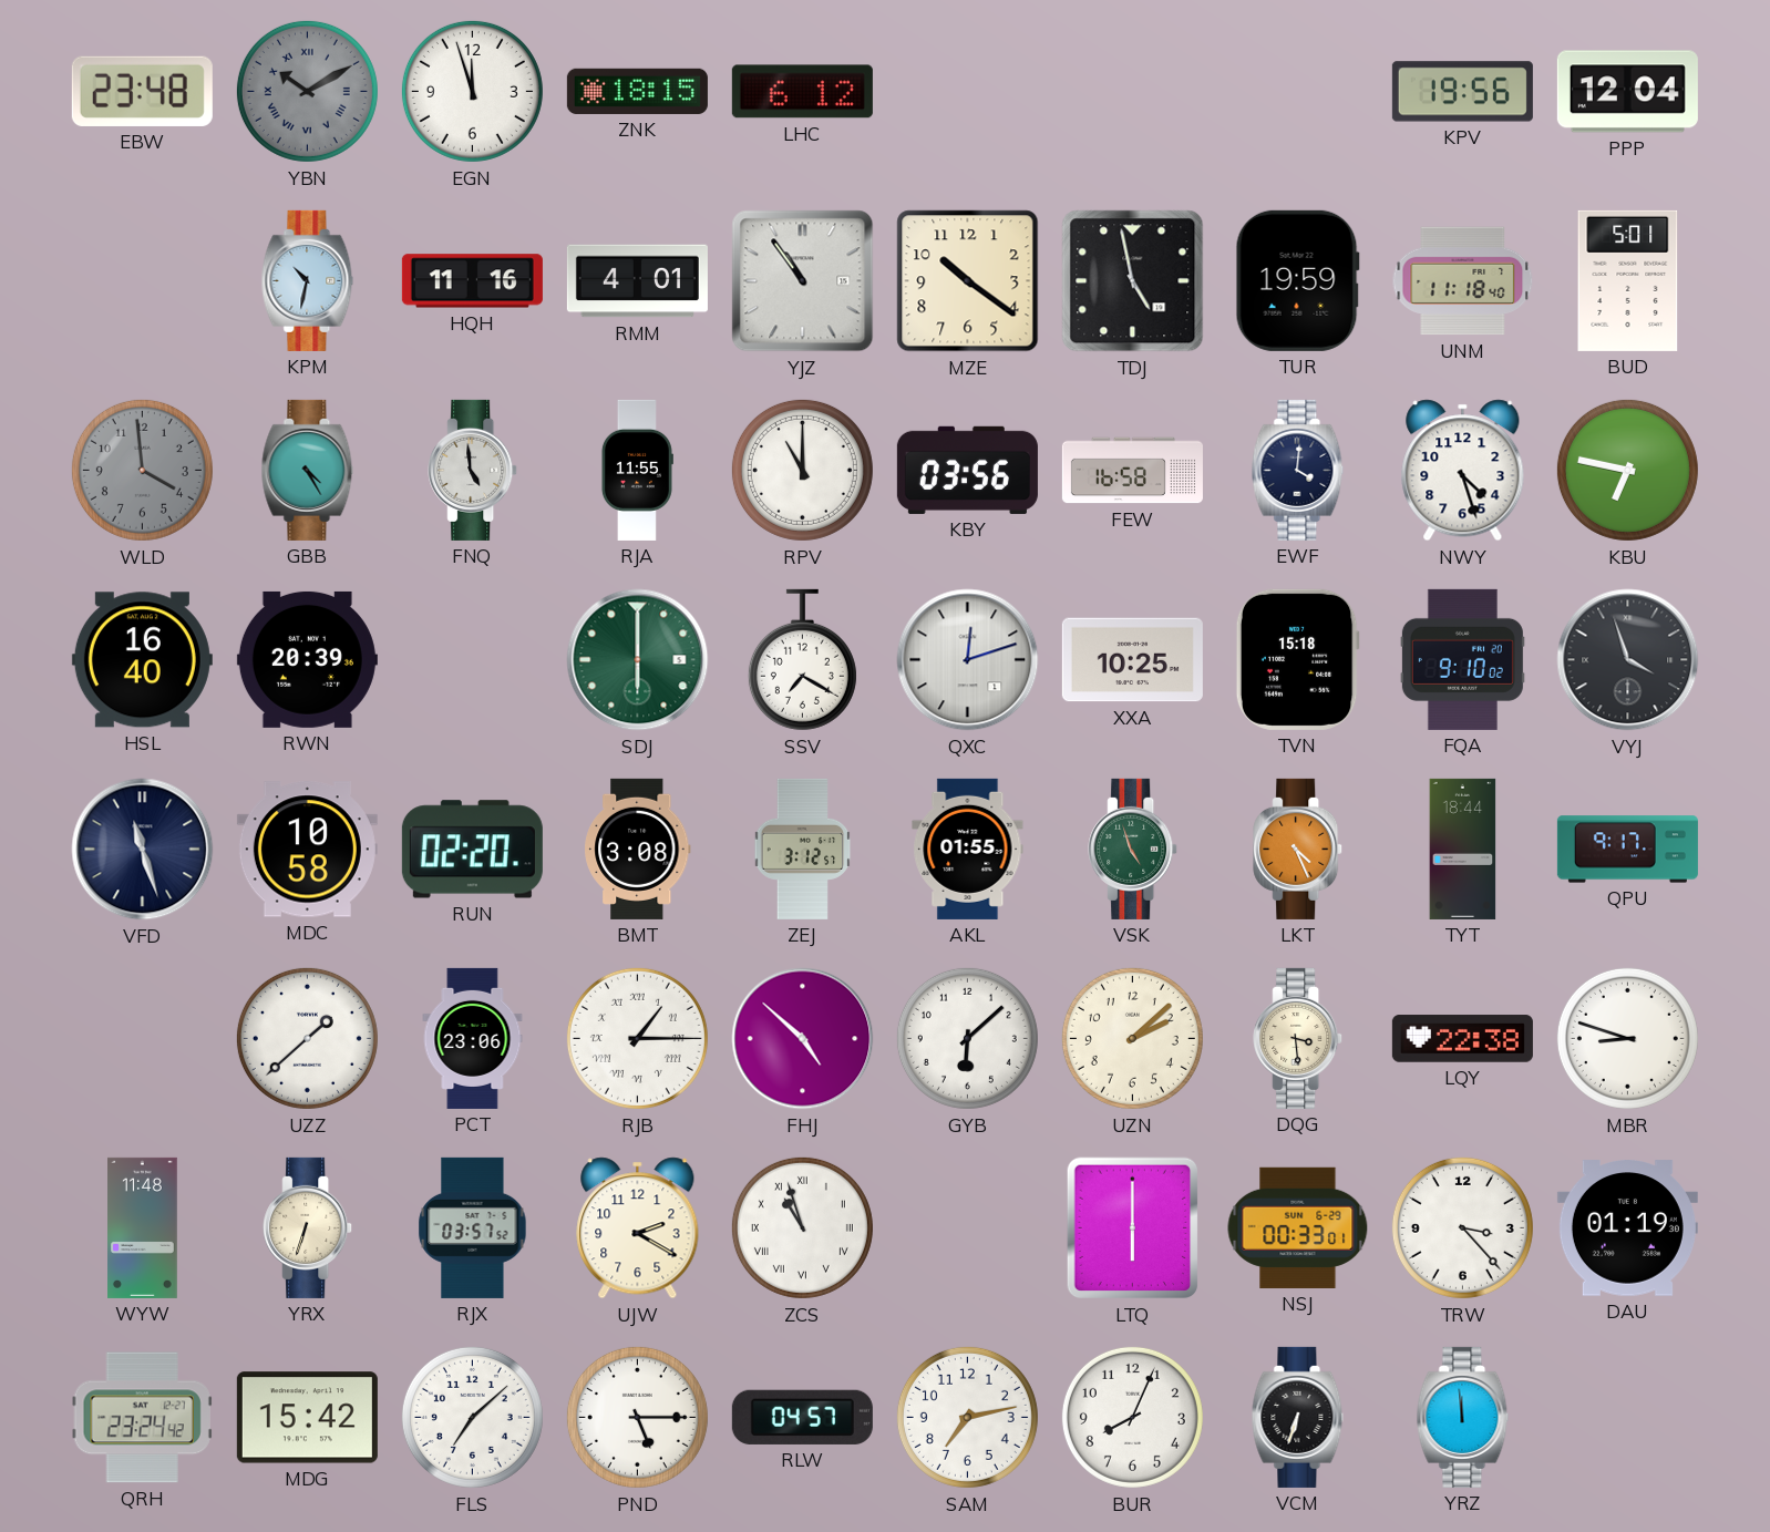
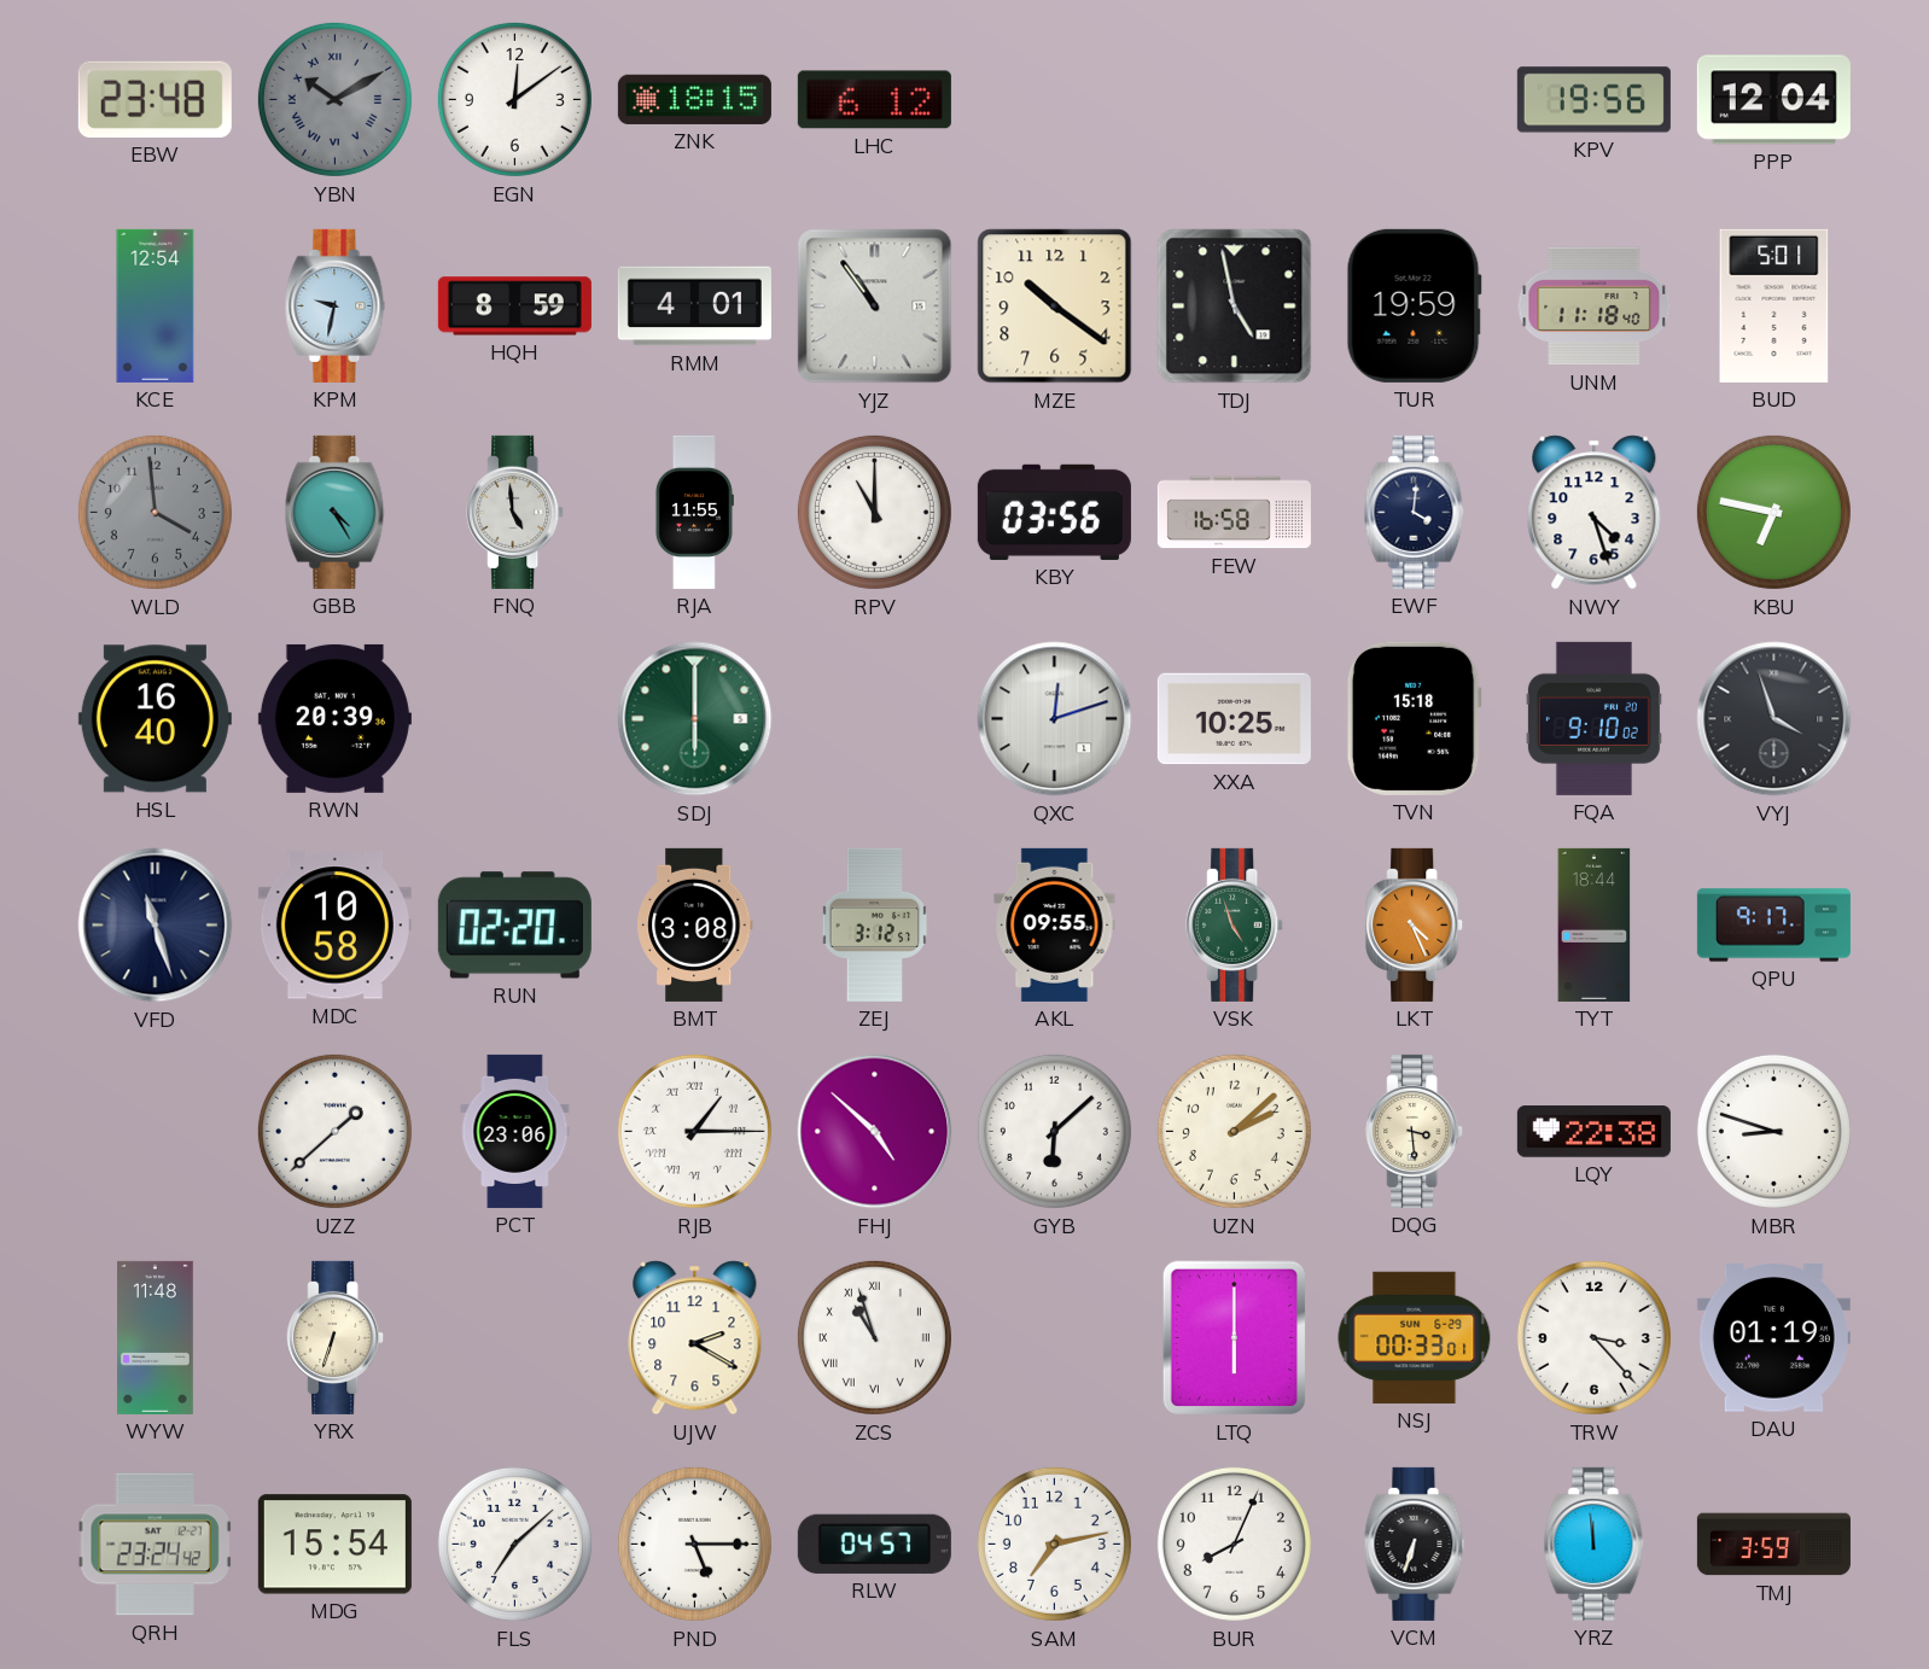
EGN: 11:57 -> 12:09 (514, 99)
KCE: none -> 12:54 (156, 305)
KPM: 10:32 -> 9:32 (336, 305)
HQH: 11:16 -> 8:59 (514, 307)
SSV: 7:20 -> none (802, 660)
AKL: 01:55 -> 09:55 (1055, 924)
RJX: 03:57 -> none (473, 1227)
MDG: 15:42 -> 15:54 (334, 1545)
TMJ: none -> 3:59 (1773, 1545)
